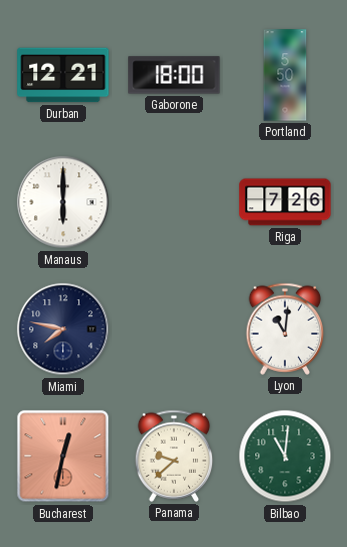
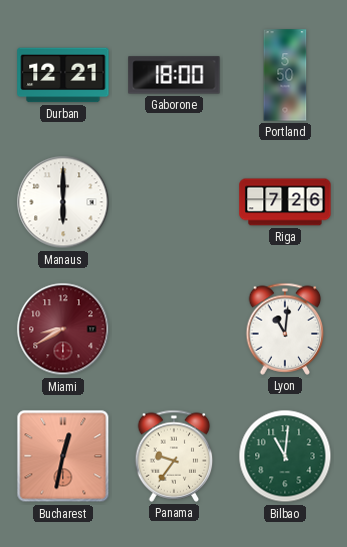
Miami: 7:47 -> 8:40 (63, 329)
Miami dial: navy -> burgundy (63, 329)
Panama: 9:38 -> 9:36 (174, 456)
